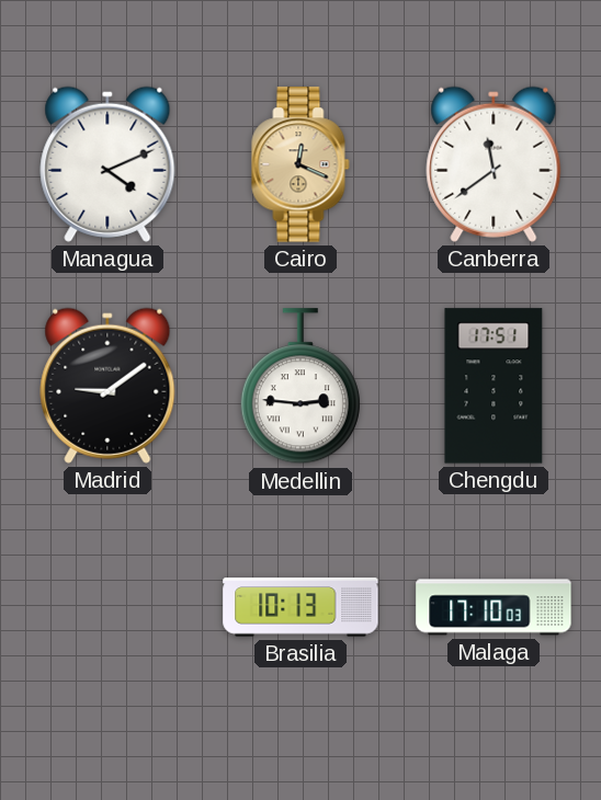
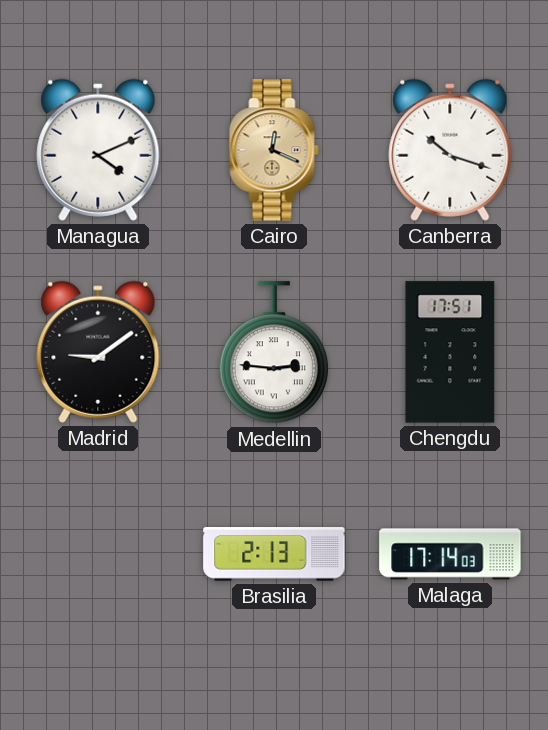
Canberra: 11:39 -> 10:18 (450, 150)
Brasilia: 10:13 -> 2:13 (274, 554)
Malaga: 17:10 -> 17:14 (450, 554)
